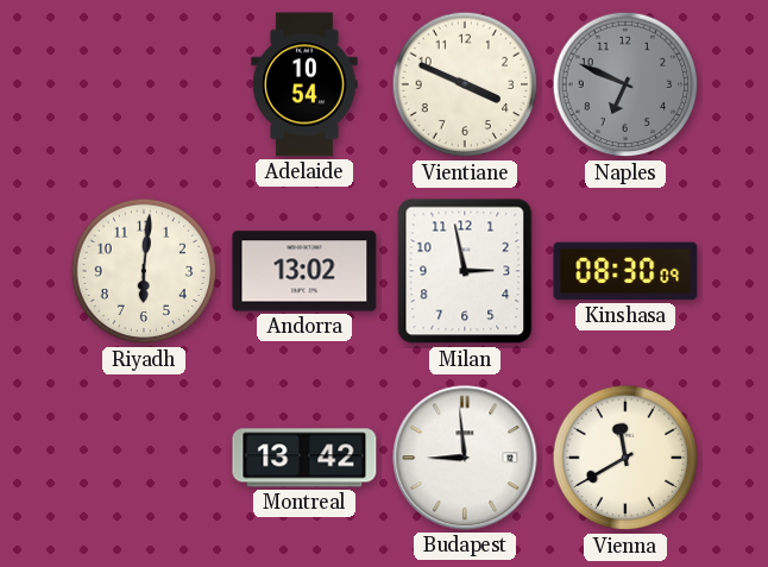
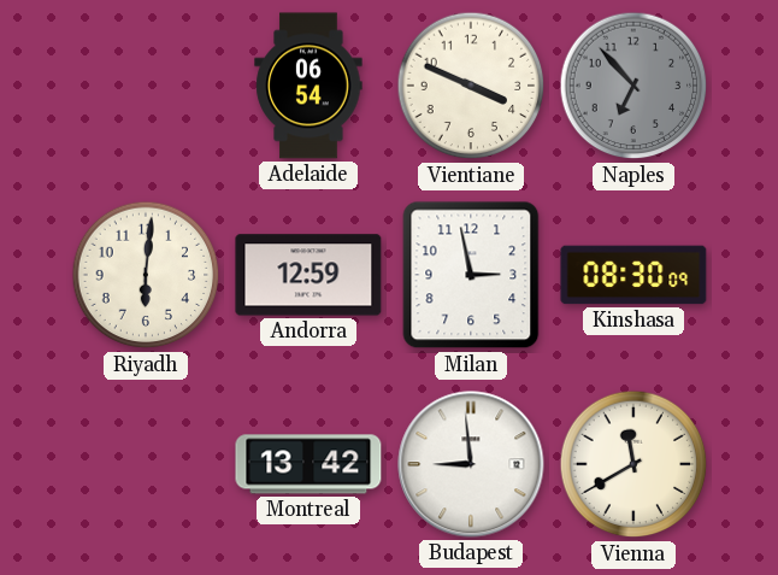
Adelaide: 10:54 -> 06:54 (308, 86)
Naples: 6:49 -> 6:53 (633, 86)
Andorra: 13:02 -> 12:59 (308, 275)
